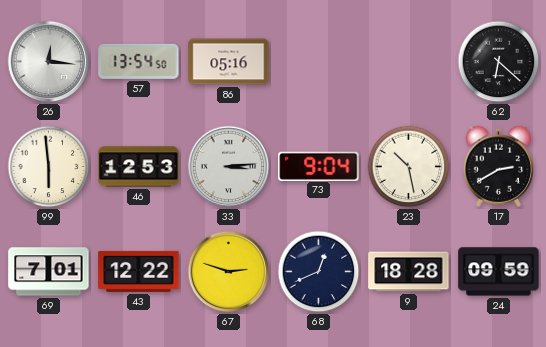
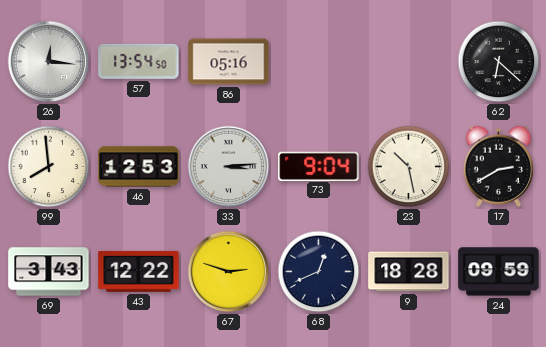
99: 5:59 -> 7:59 (49, 167)
69: 7:01 -> 3:43 (49, 272)
